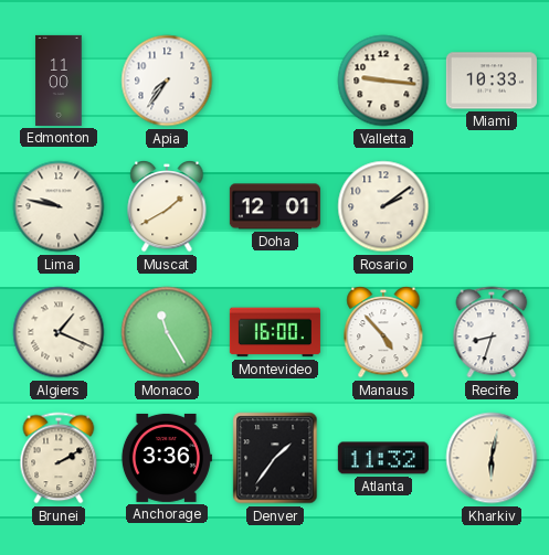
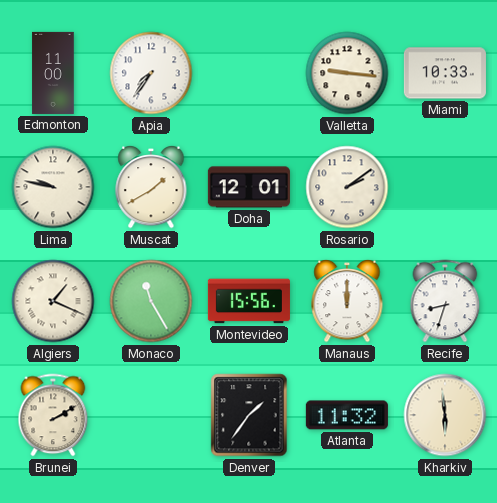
Montevideo: 16:00 -> 15:56 (249, 301)
Manaus: 4:53 -> 12:00 (347, 301)
Anchorage: 3:36 -> none (166, 458)
Kharkiv: 6:02 -> 5:59 (445, 415)
